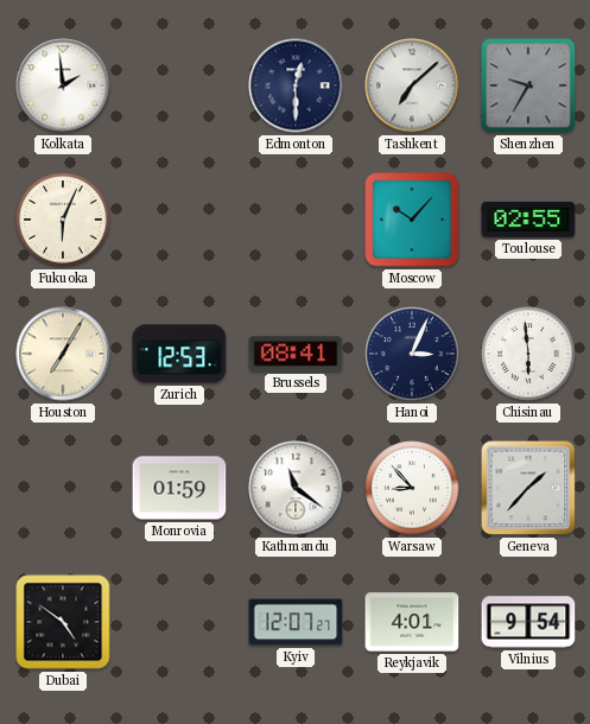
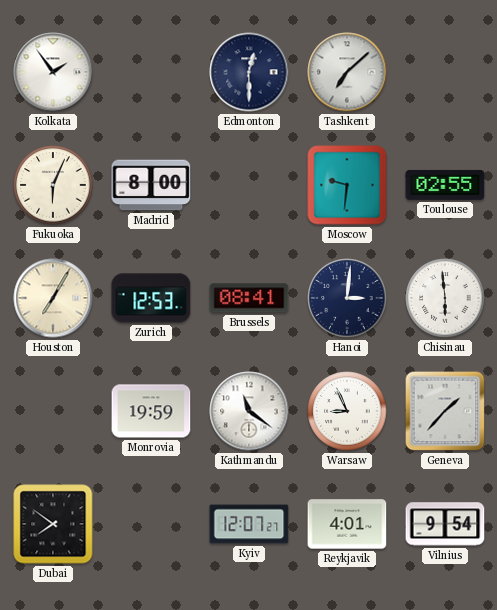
Kolkata: 1:59 -> 1:54 (53, 72)
Shenzhen: 9:35 -> none (528, 85)
Madrid: none -> 8:00 (151, 185)
Moscow: 10:07 -> 9:31 (347, 185)
Hanoi: 3:04 -> 3:01 (347, 298)
Monrovia: 01:59 -> 19:59 (151, 411)
Warsaw: 8:53 -> 8:56 (347, 411)
Dubai: 4:51 -> 7:51 (53, 524)
